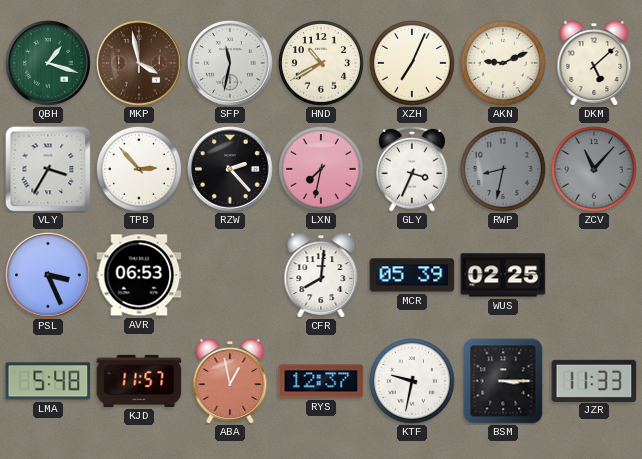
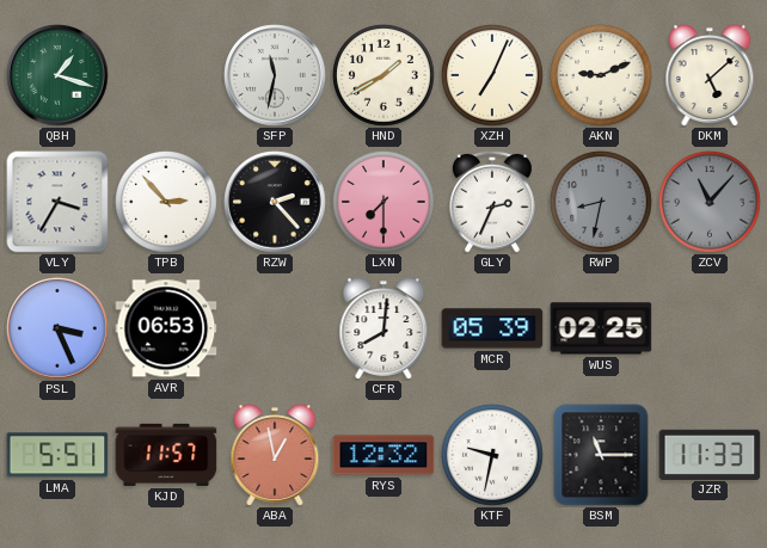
MKP: 3:58 -> none (139, 63)
HND: 10:40 -> 1:40 (385, 76)
LXN: 7:32 -> 7:30 (385, 203)
GLY: 3:34 -> 2:34 (493, 202)
LMA: 5:48 -> 5:51 (57, 455)
RYS: 12:37 -> 12:32 (383, 455)
BSM: 3:15 -> 11:15 (601, 455)
